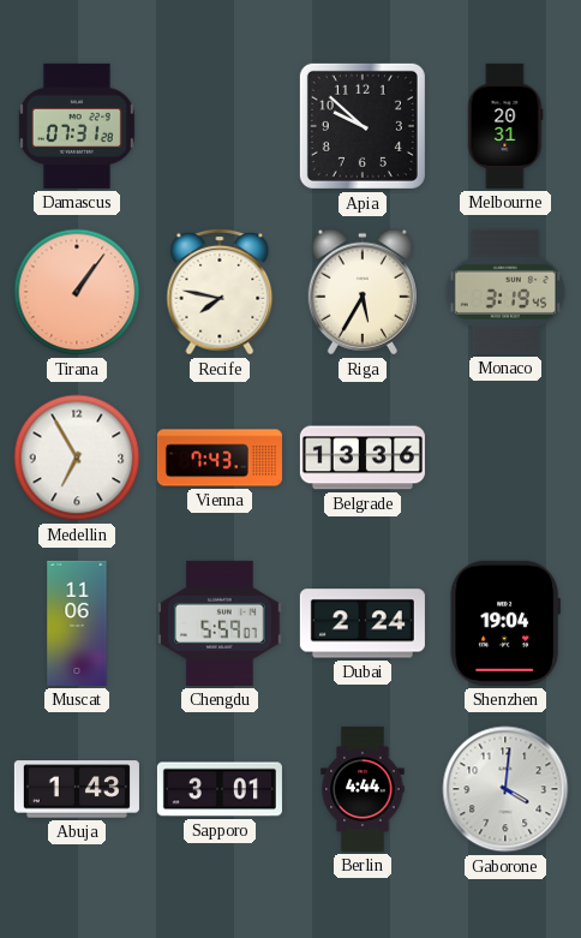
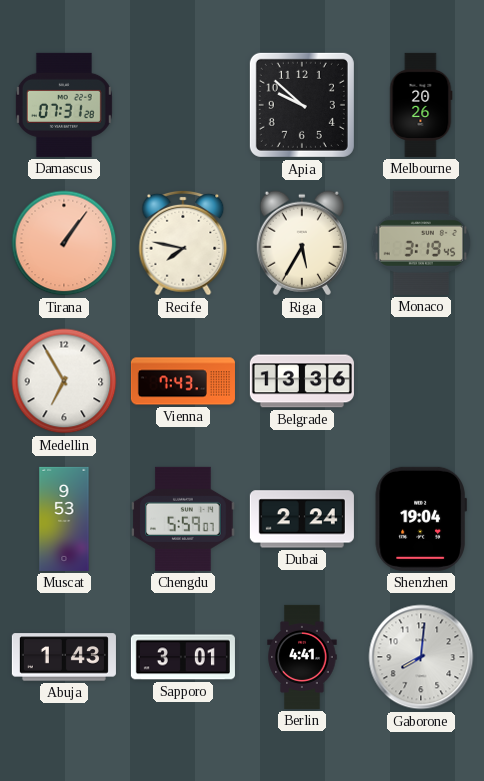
Melbourne: 20:31 -> 20:26 (421, 105)
Muscat: 11:06 -> 9:53 (64, 519)
Berlin: 4:44 -> 4:41 (302, 657)
Gaborone: 4:01 -> 8:01 (421, 657)
